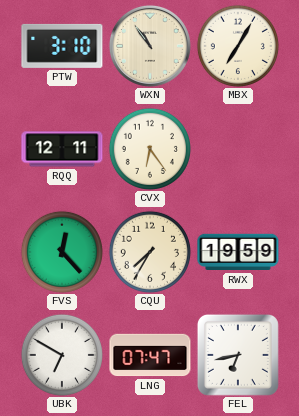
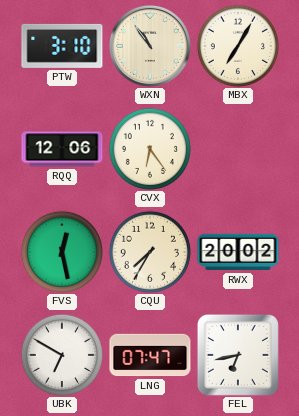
RQQ: 12:11 -> 12:06 (62, 149)
FVS: 12:23 -> 12:28 (62, 252)
RWX: 19:59 -> 20:02 (238, 252)
